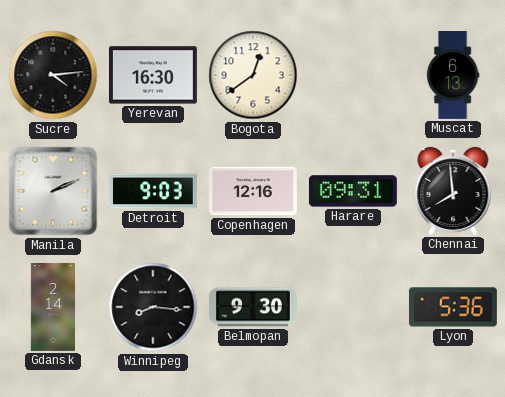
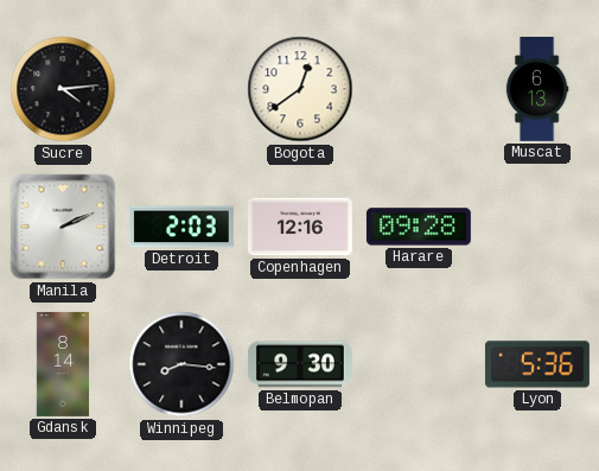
Yerevan: 16:30 -> none (153, 75)
Detroit: 9:03 -> 2:03 (181, 227)
Harare: 09:31 -> 09:28 (419, 227)
Chennai: 7:59 -> none (453, 191)
Gdansk: 2:14 -> 8:14 (62, 364)
